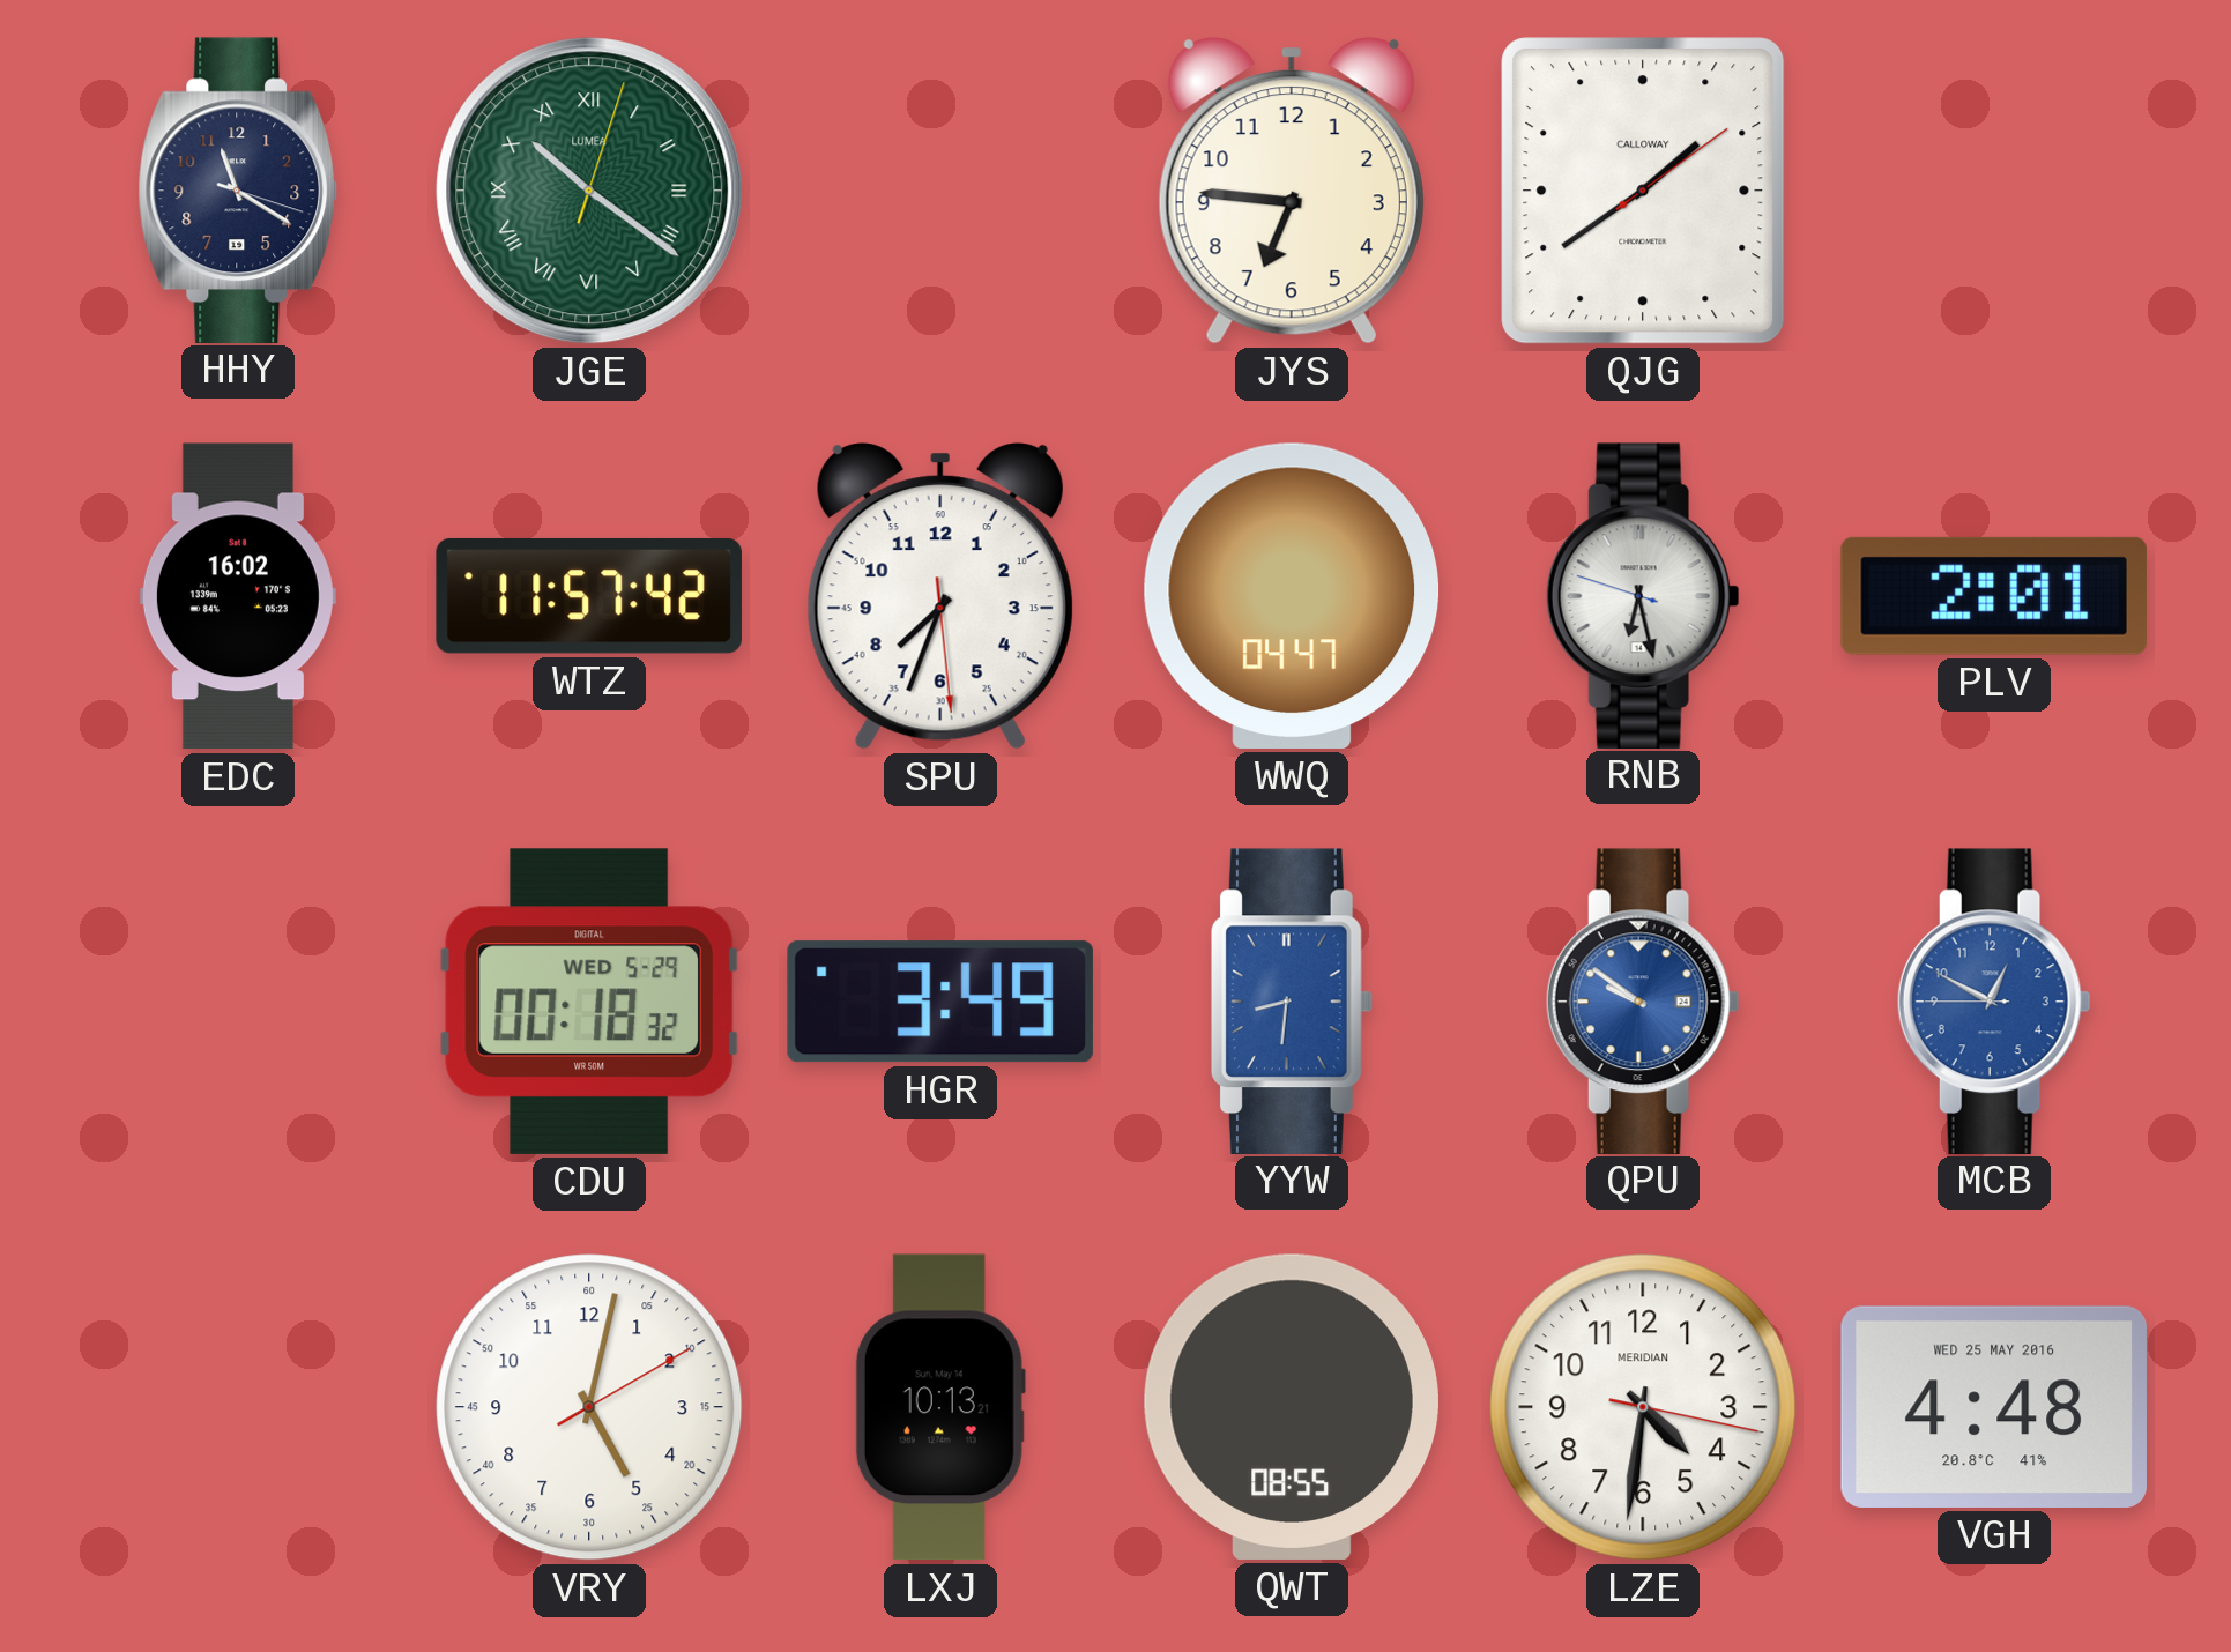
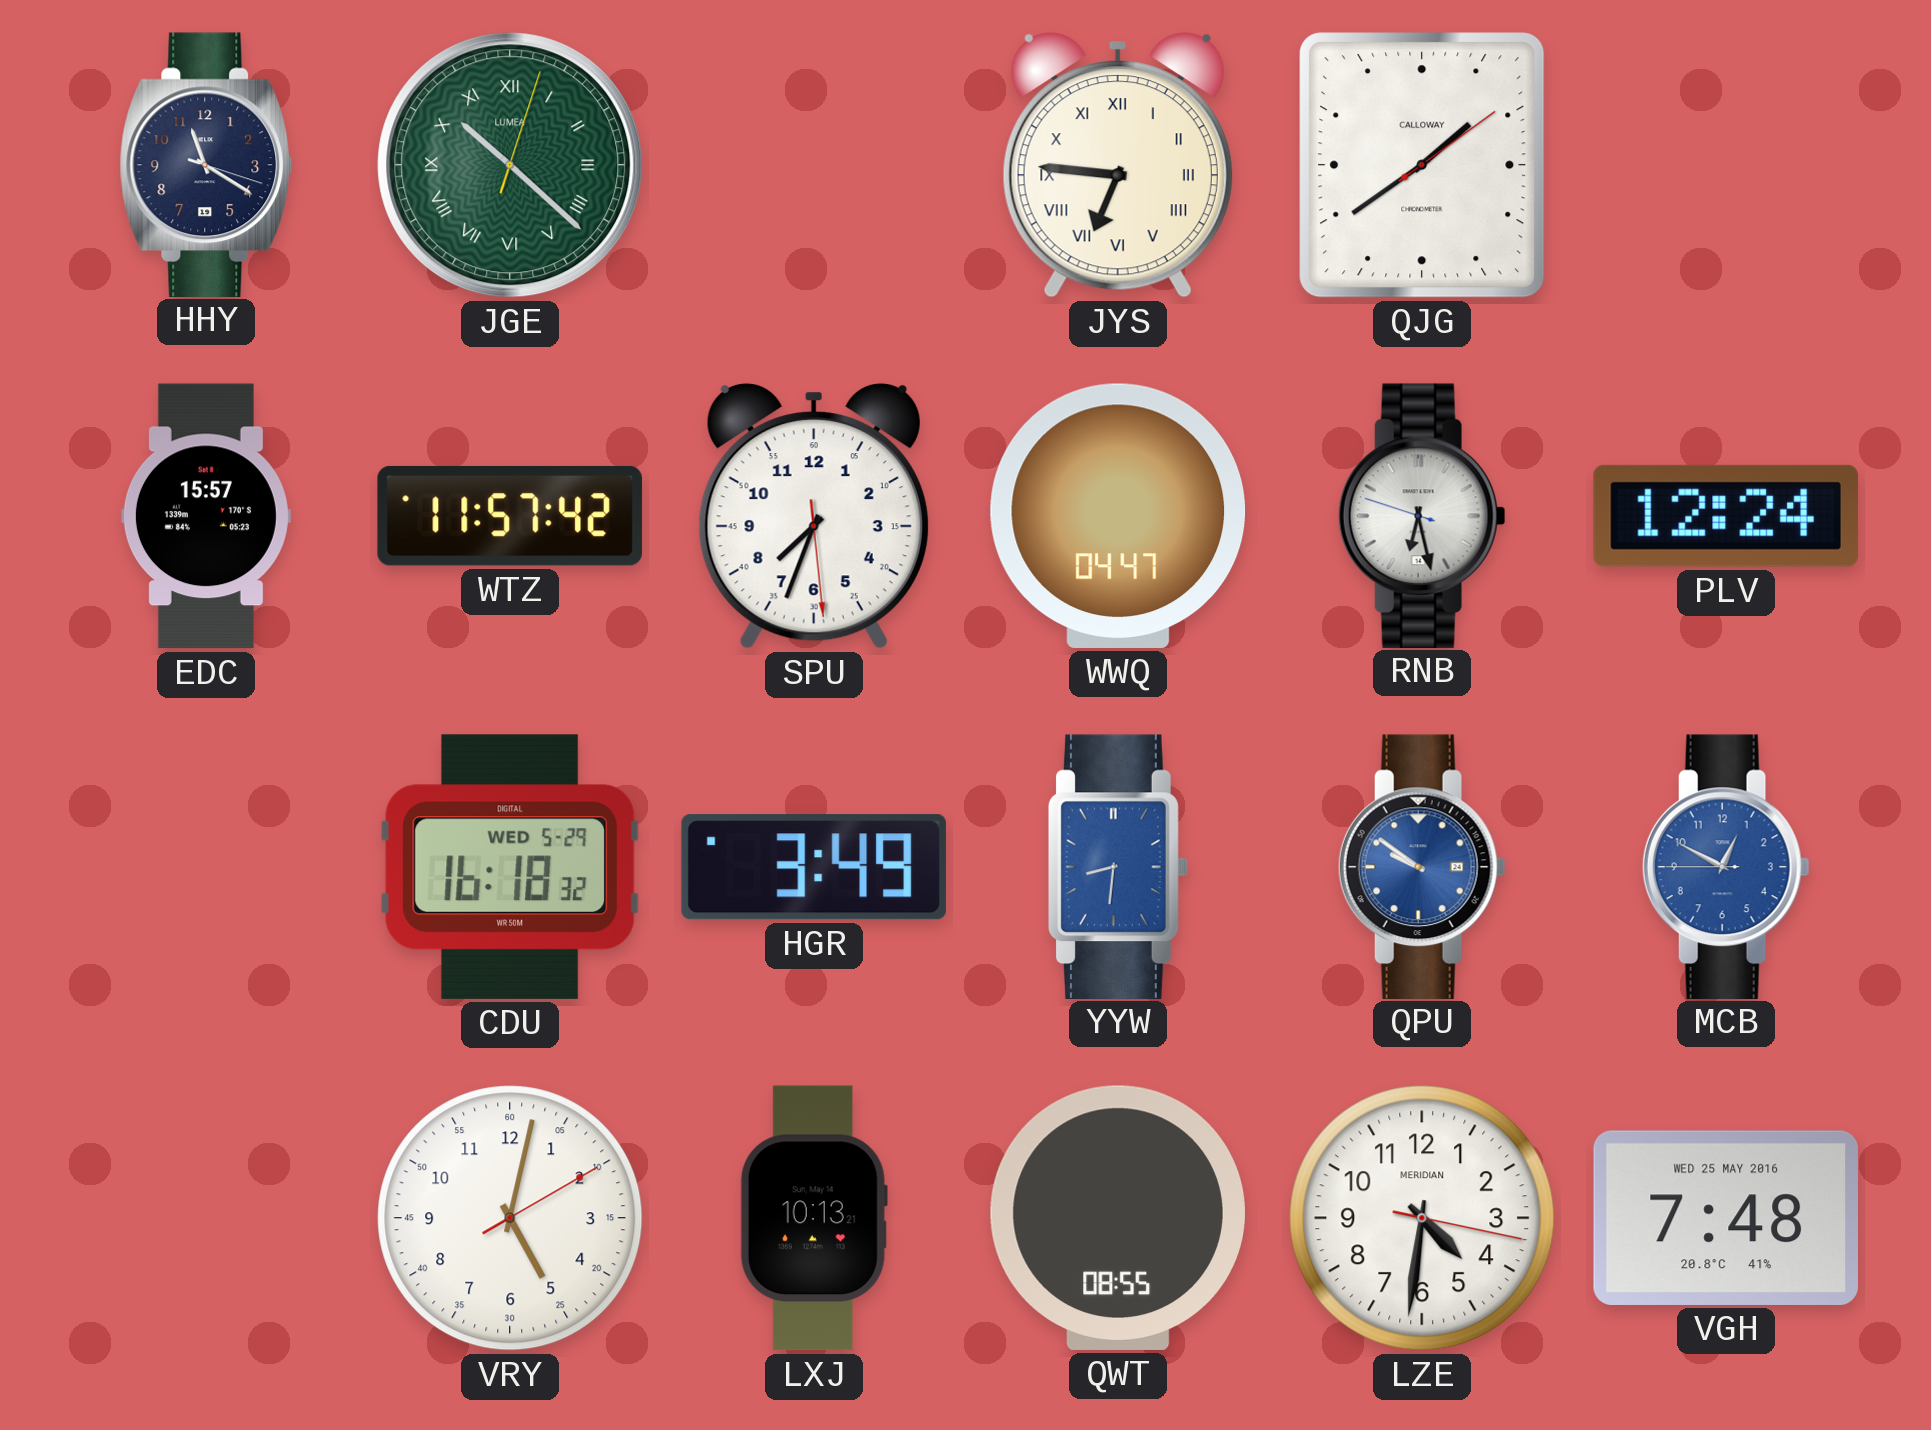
JGE: 10:21 -> 10:22 (510, 165)
JYS numerals: Arabic -> Roman (1118, 165)
EDC: 16:02 -> 15:57 (206, 516)
PLV: 2:01 -> 12:24 (1726, 516)
CDU: 00:18 -> 16:18 (510, 867)
VGH: 4:48 -> 7:48 (1726, 1218)
